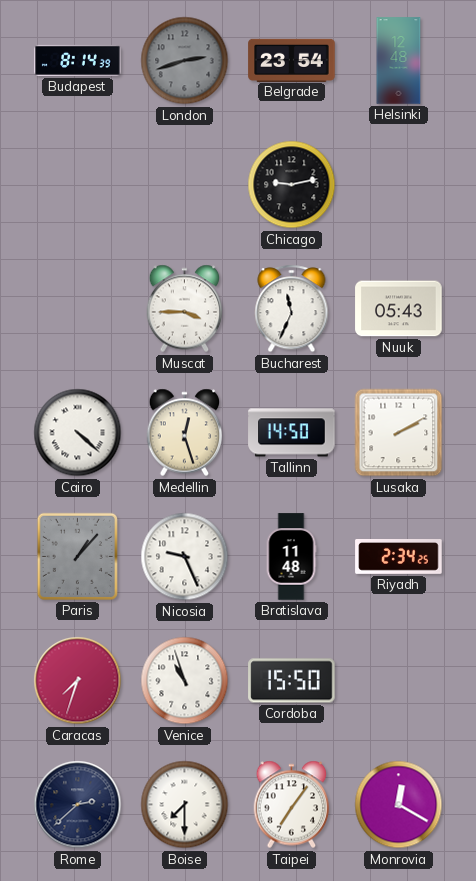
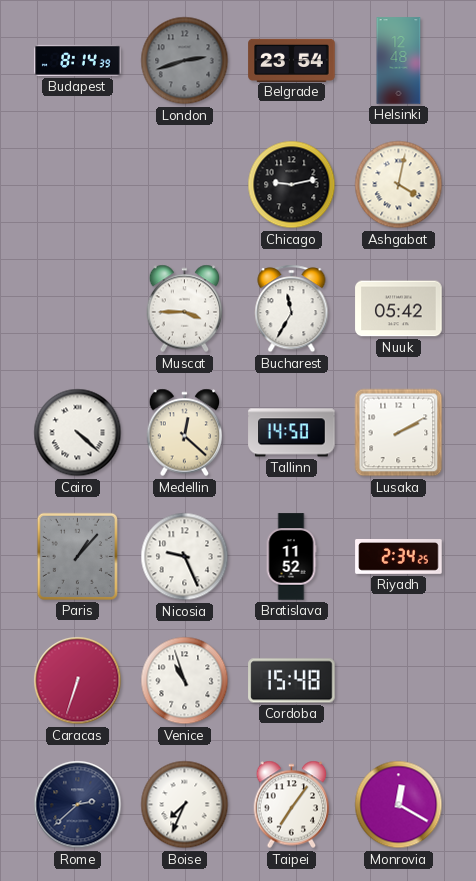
Ashgabat: none -> 4:02 (399, 185)
Bucharest: 11:34 -> 11:35 (292, 309)
Nuuk: 05:43 -> 05:42 (399, 309)
Medellin: 12:27 -> 12:22 (185, 433)
Bratislava: 11:48 -> 11:52 (291, 557)
Caracas: 7:33 -> 6:33 (78, 681)
Cordoba: 15:50 -> 15:48 (292, 681)
Boise: 7:30 -> 7:34 (185, 805)
